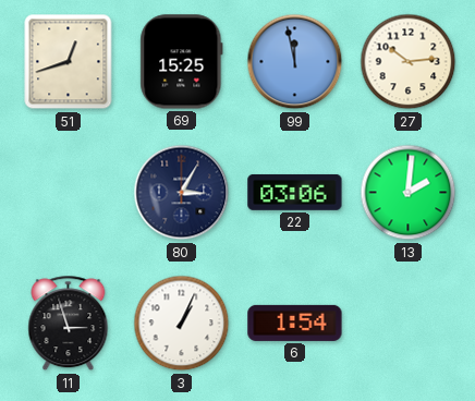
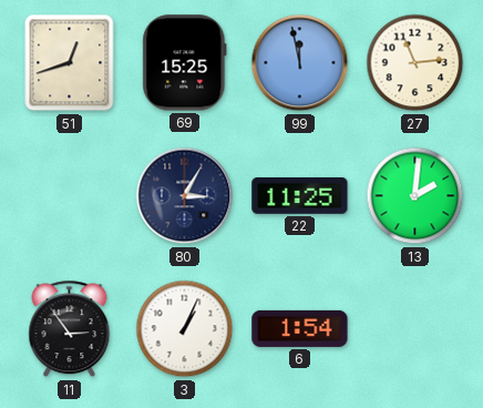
27: 10:14 -> 11:14 (415, 63)
22: 03:06 -> 11:25 (300, 195)
11: 2:57 -> 2:54 (70, 329)
